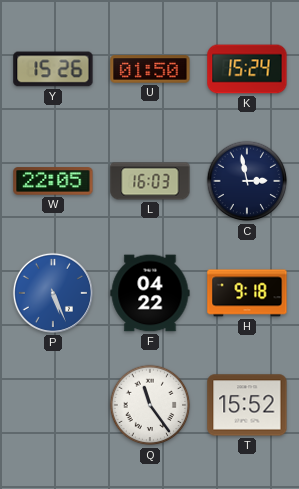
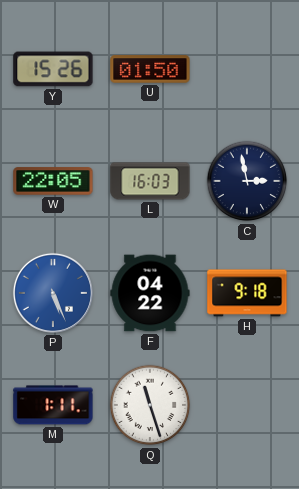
K: 15:24 -> none (247, 69)
M: none -> 1:11 (53, 405)
Q: 11:24 -> 11:27 (150, 405)
T: 15:52 -> none (247, 405)
